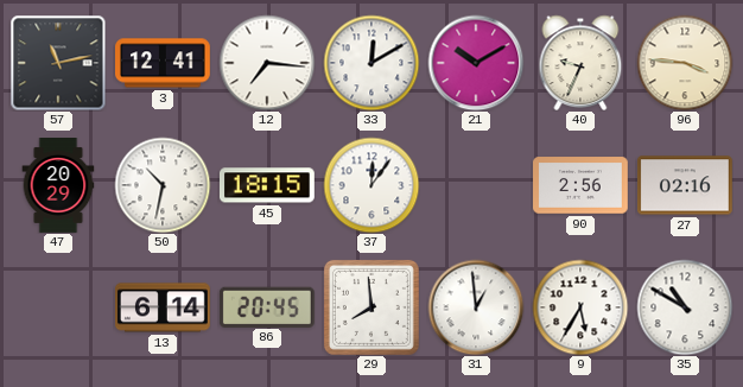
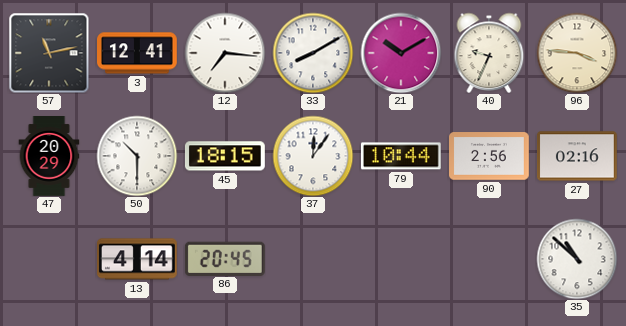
33: 12:10 -> 8:10 (313, 53)
50: 10:32 -> 10:30 (137, 156)
79: none -> 10:44 (401, 156)
13: 6:14 -> 4:14 (138, 259)
29: 7:59 -> none (371, 307)
31: 12:59 -> none (476, 307)
9: 5:35 -> none (580, 307)
35: 10:50 -> 10:52 (577, 259)
